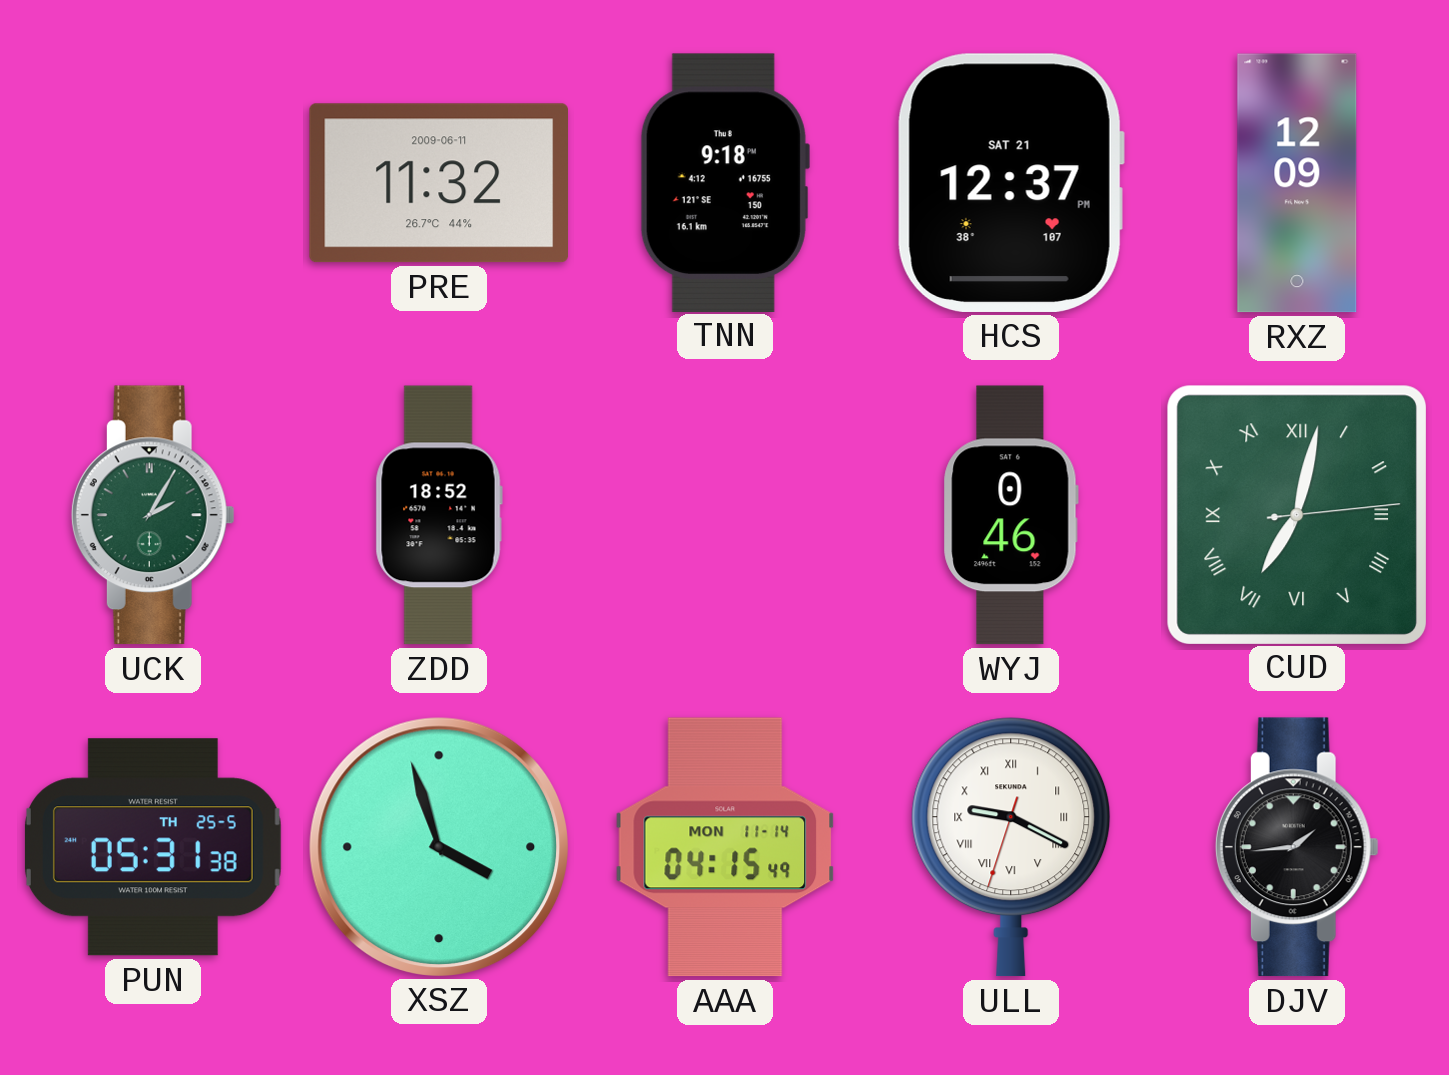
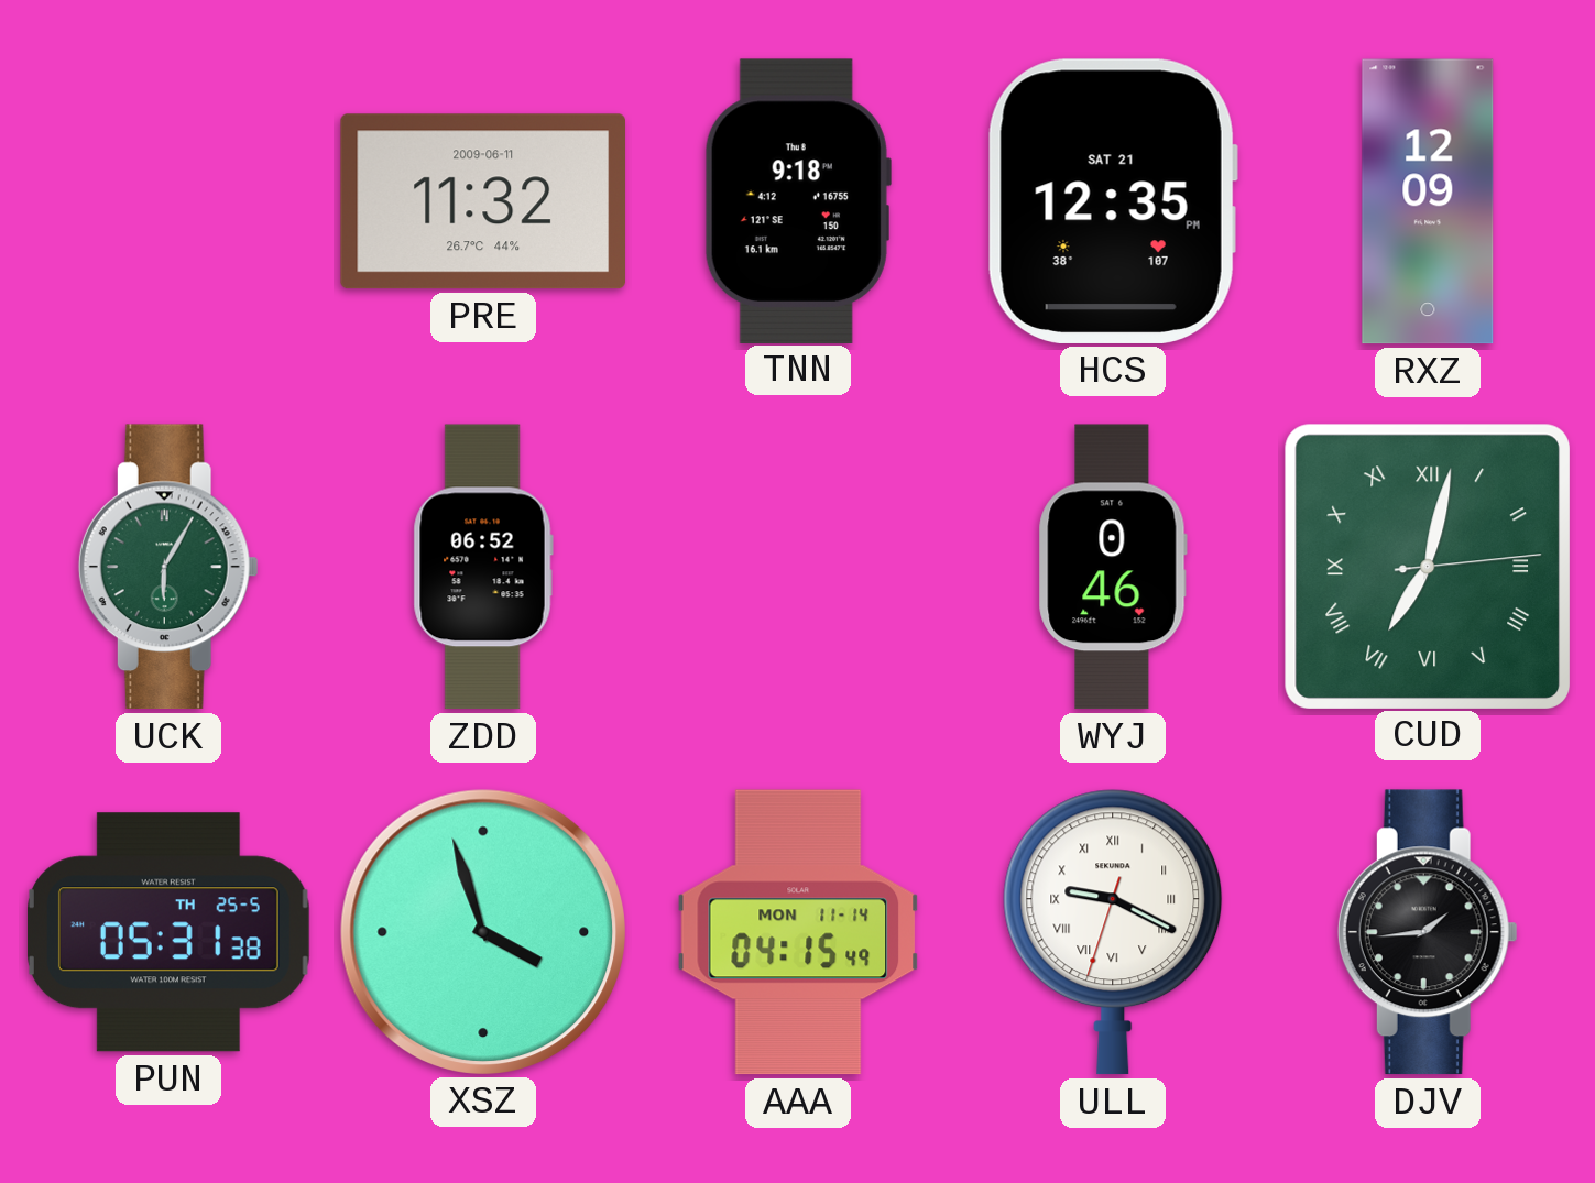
HCS: 12:37 -> 12:35 (1113, 201)
UCK: 2:05 -> 6:05 (168, 567)
ZDD: 18:52 -> 06:52 (483, 567)
